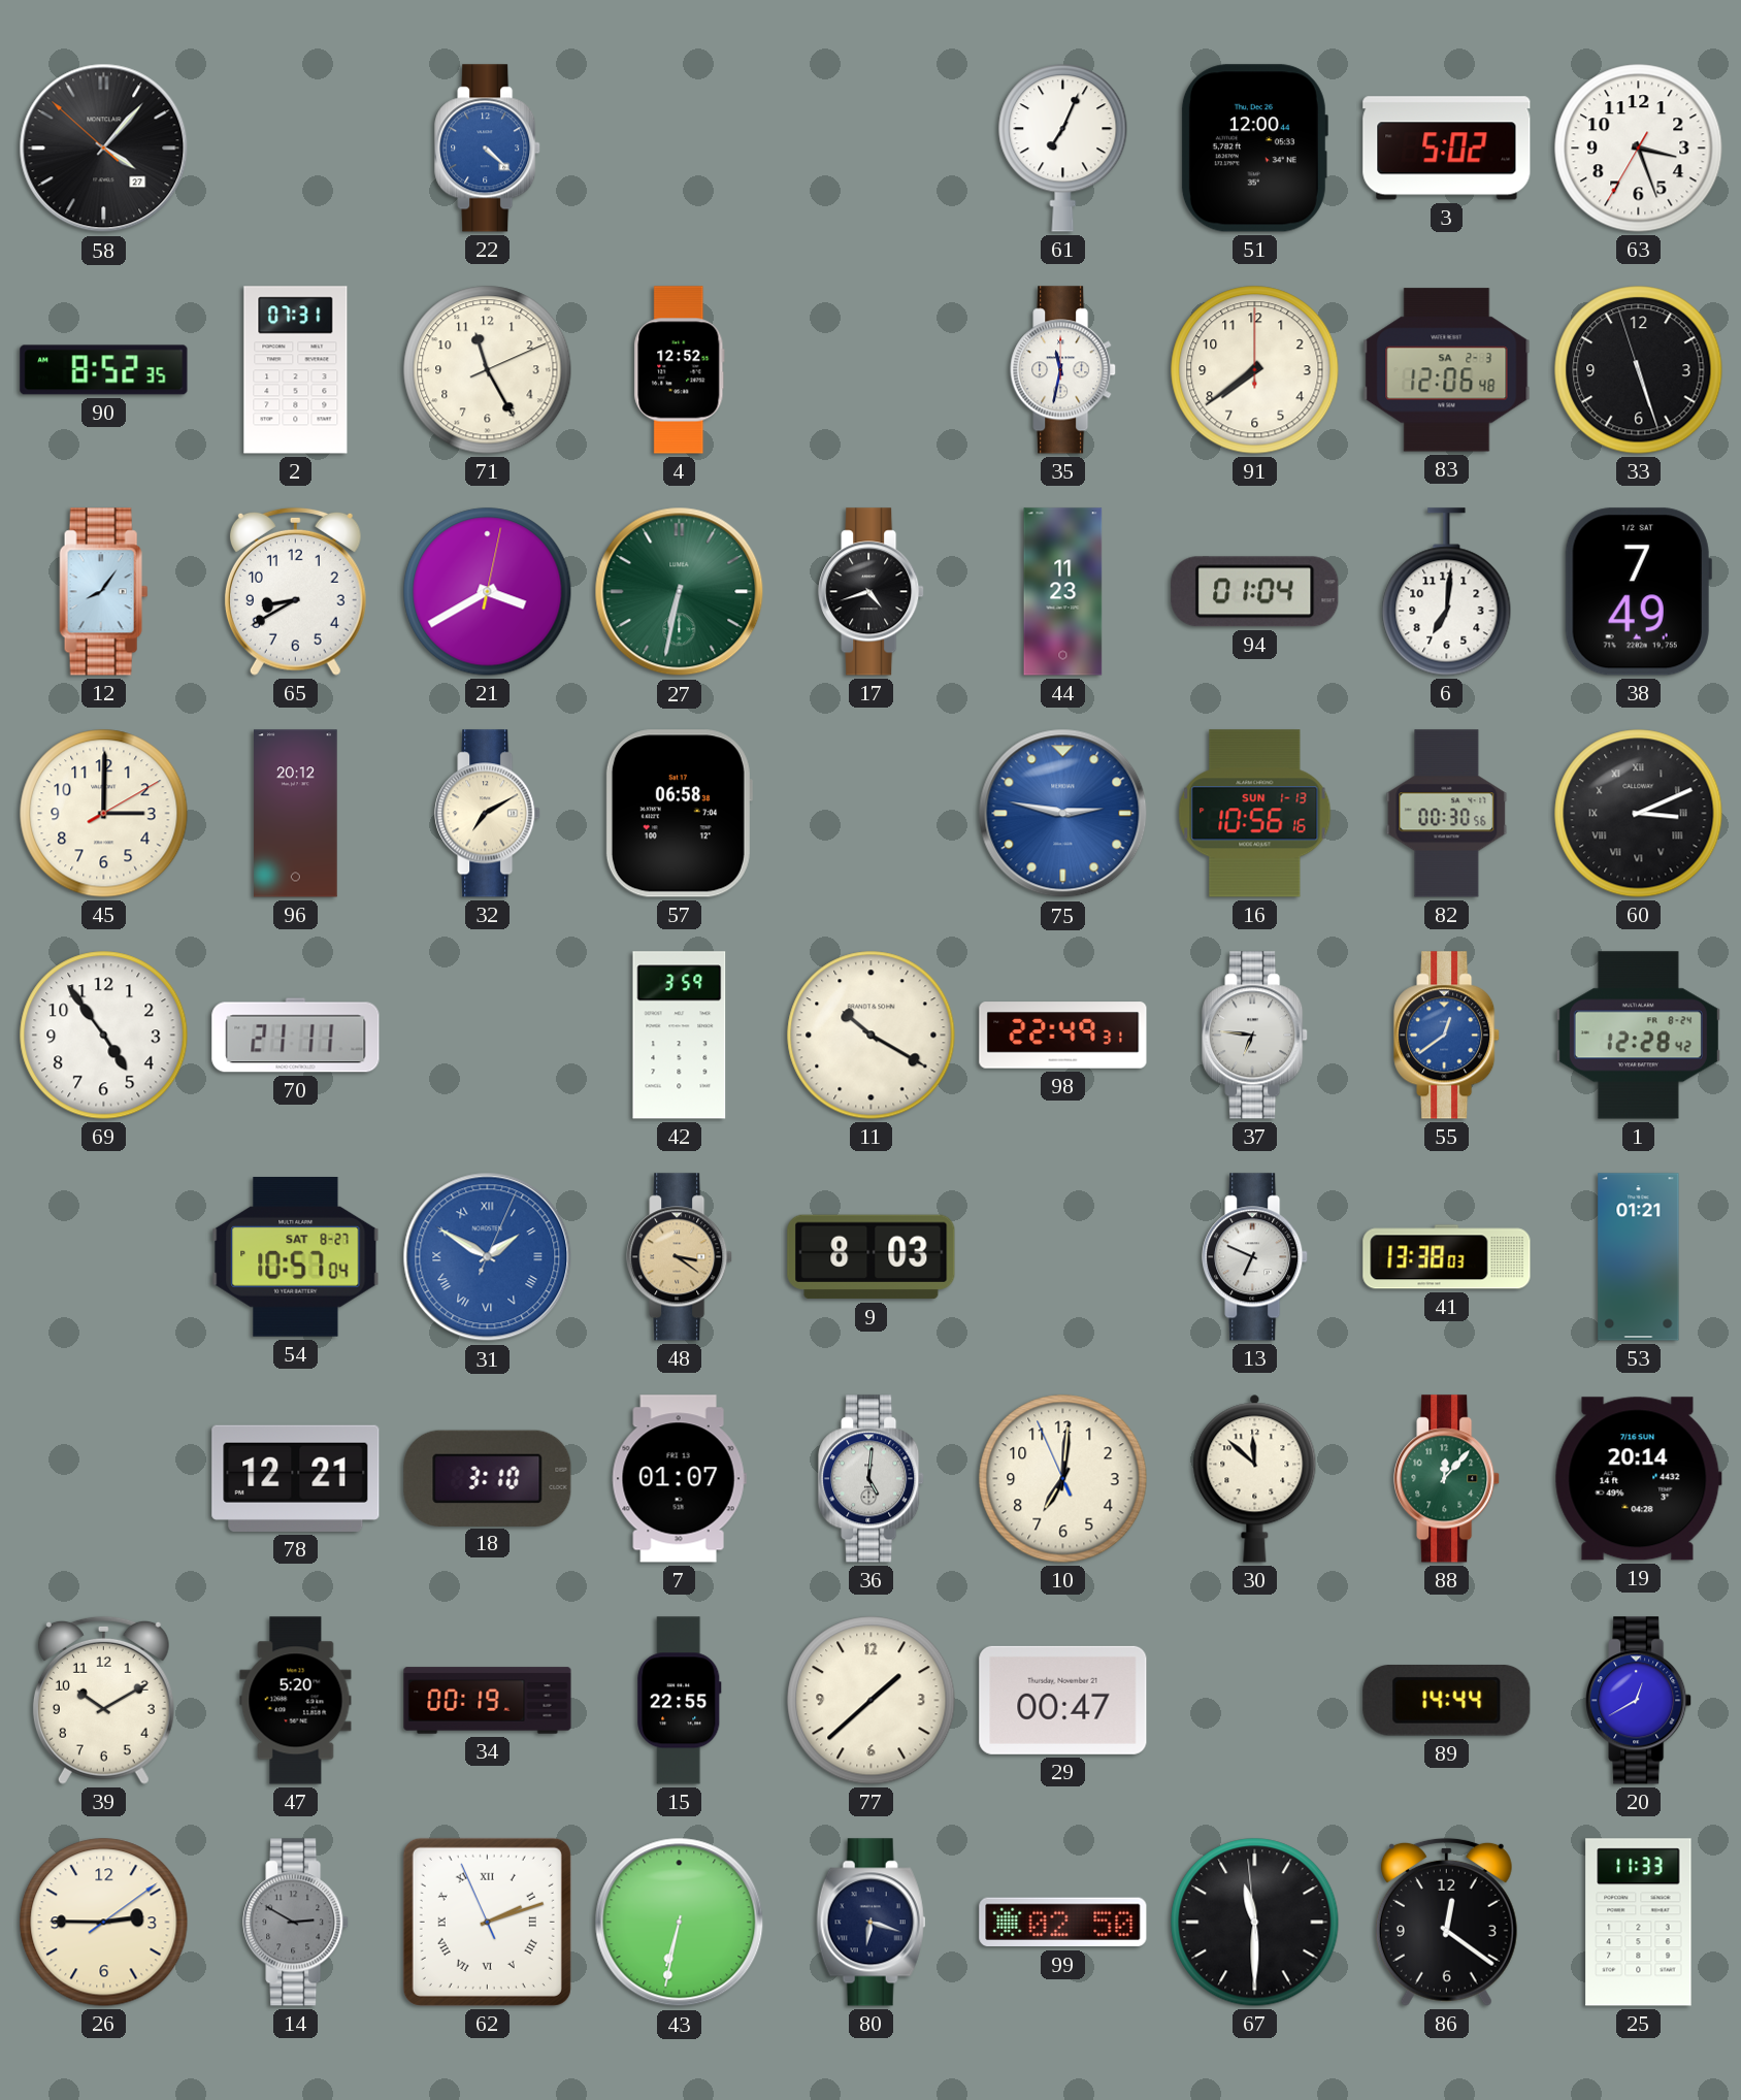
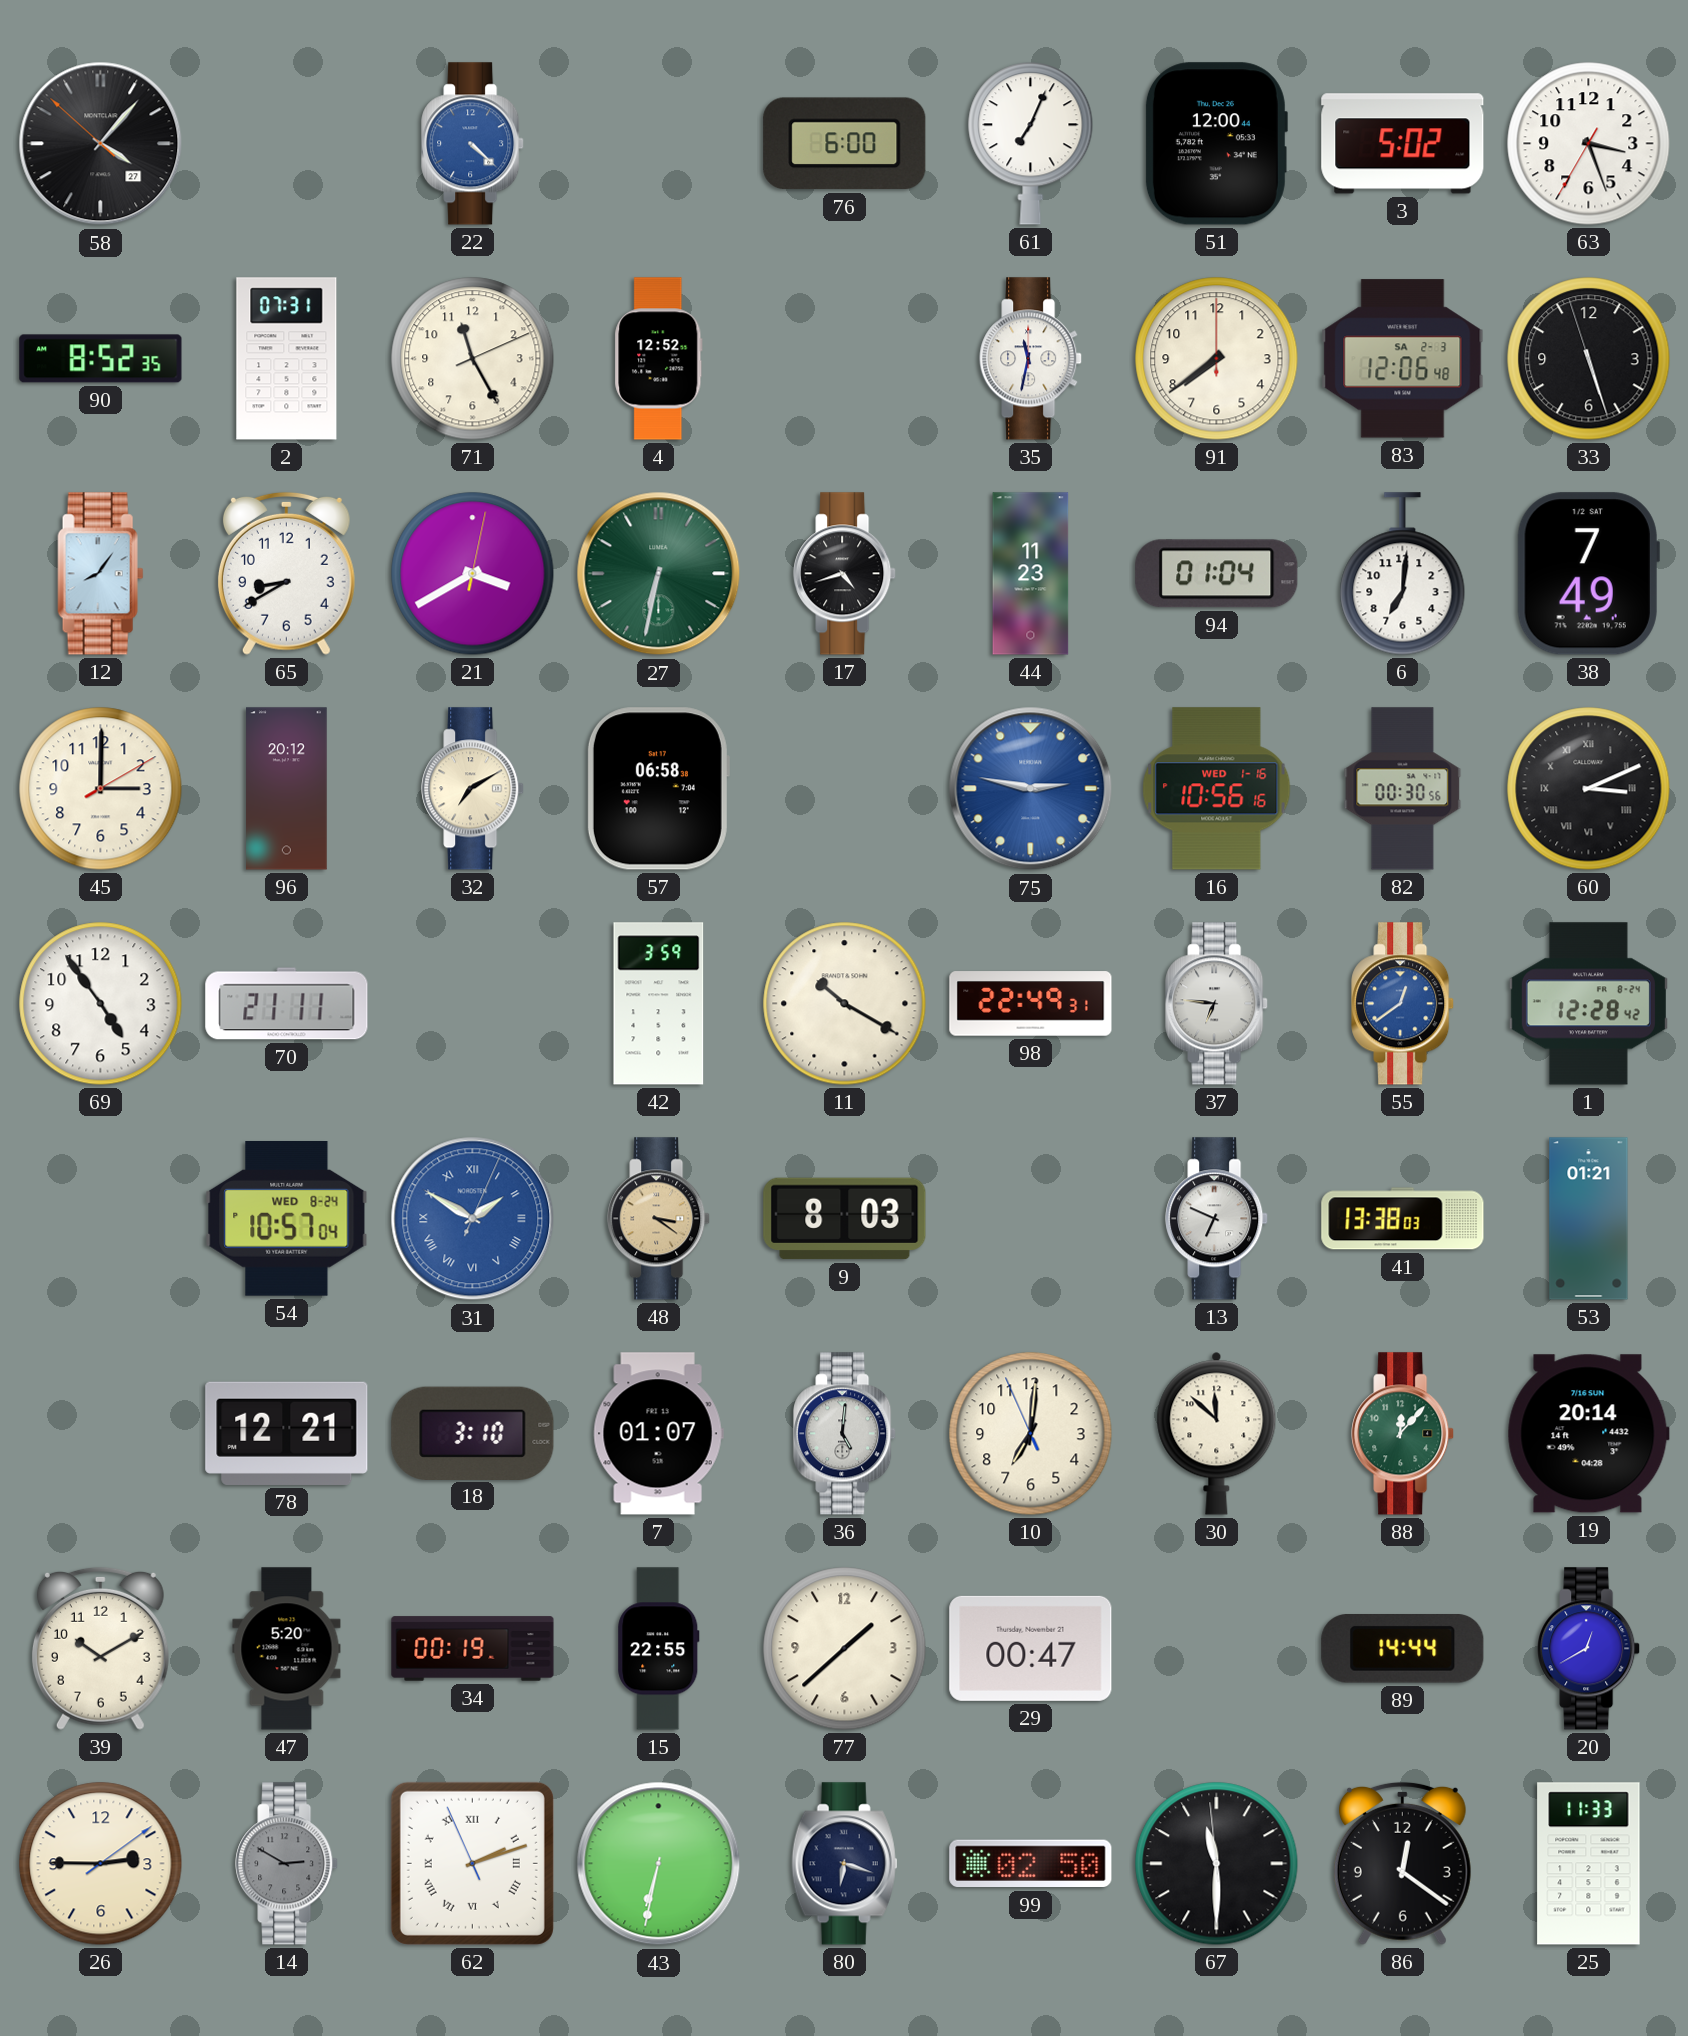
76: none -> 6:00 (845, 144)
16 date: SUN 1-13 -> WED 1-16 (1217, 789)
54 date: SAT 8-27 -> WED 8-24 (287, 1219)
